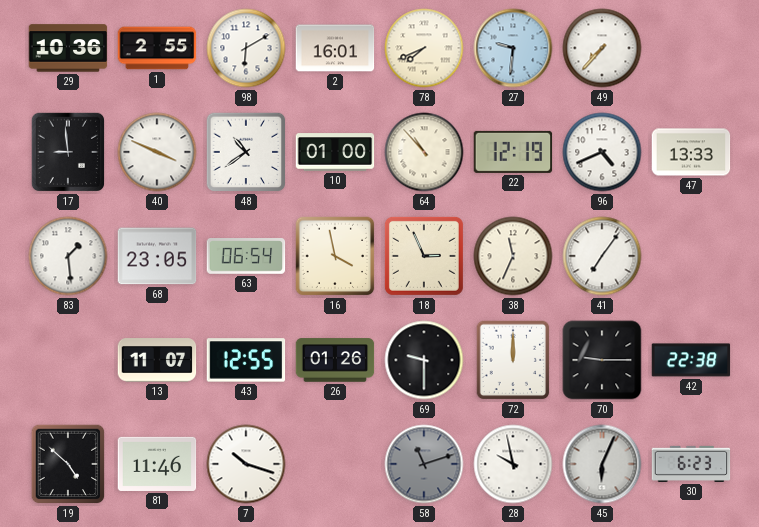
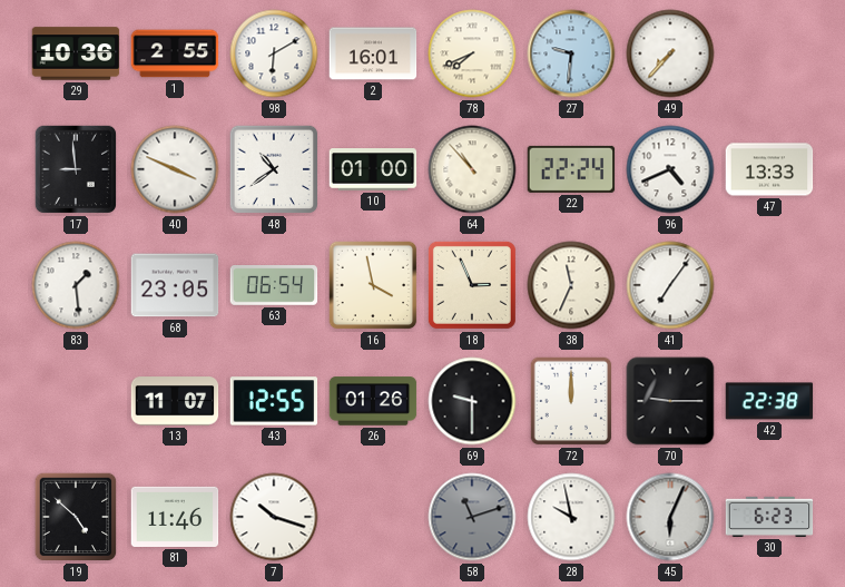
22: 12:19 -> 22:24 (571, 169)
